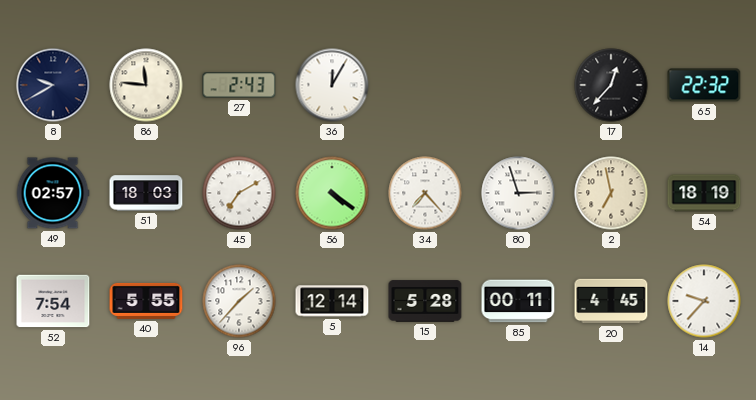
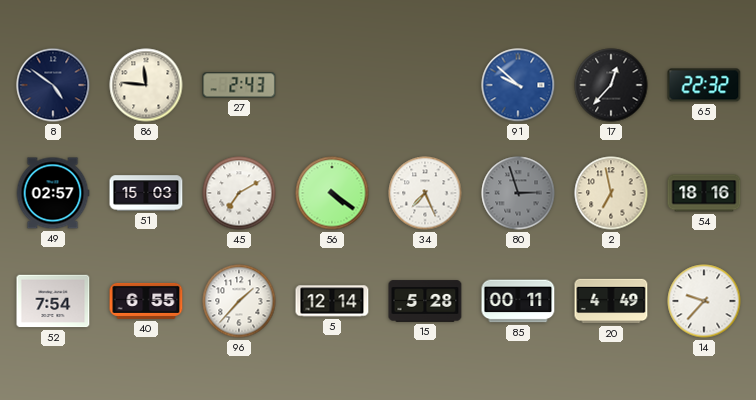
8: 9:40 -> 4:51 (53, 85)
36: 12:05 -> none (332, 85)
91: none -> 9:52 (518, 85)
51: 18:03 -> 15:03 (146, 193)
34: 7:23 -> 7:26 (425, 193)
80 dial: white -> grey (518, 193)
54: 18:19 -> 18:16 (704, 193)
40: 5:55 -> 6:55 (146, 301)
20: 4:45 -> 4:49 (611, 301)
